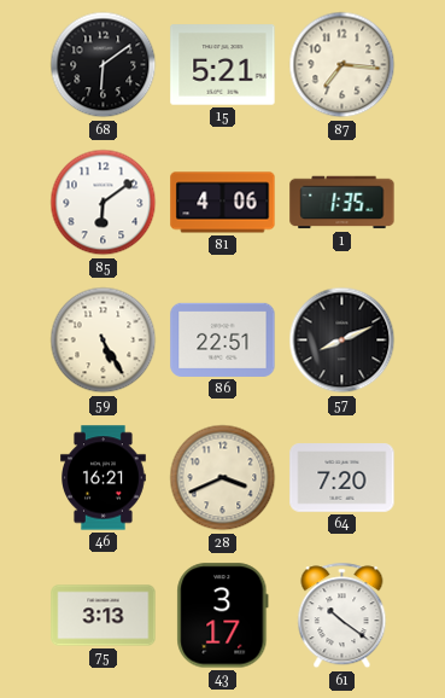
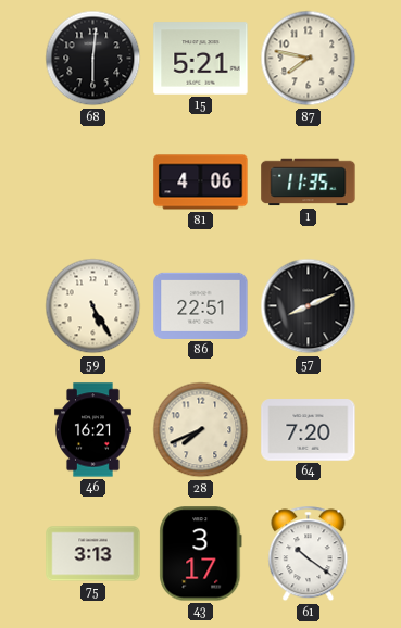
68: 6:09 -> 6:01 (93, 59)
87: 7:16 -> 7:47 (309, 59)
85: 6:09 -> none (104, 203)
1: 1:35 -> 11:35 (309, 183)
28: 3:41 -> 7:41 (201, 430)
